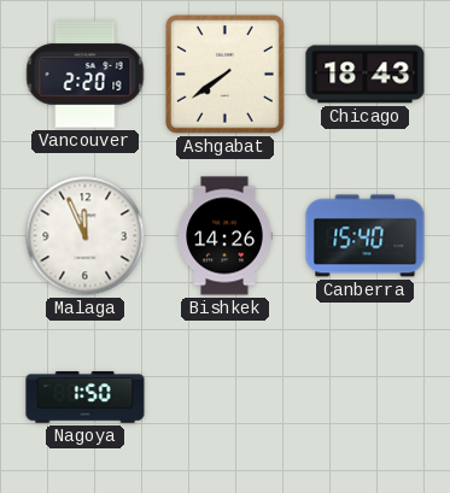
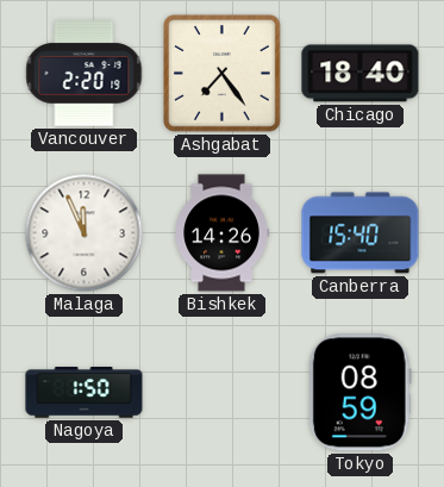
Ashgabat: 7:39 -> 7:24 (221, 73)
Chicago: 18:43 -> 18:40 (361, 74)
Tokyo: none -> 08:59 (359, 393)
